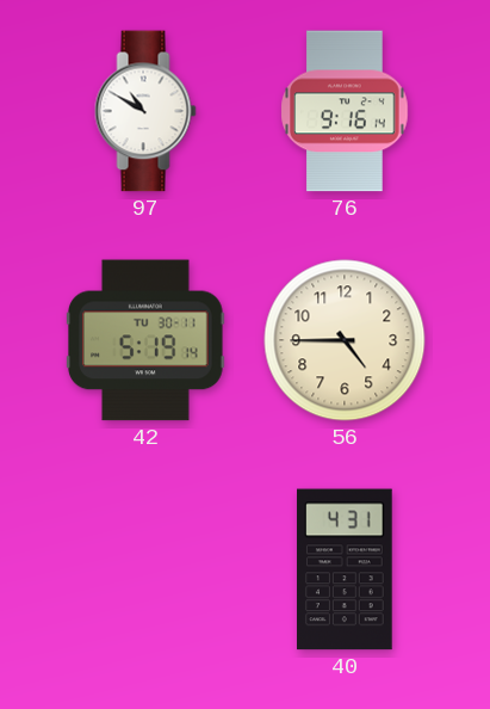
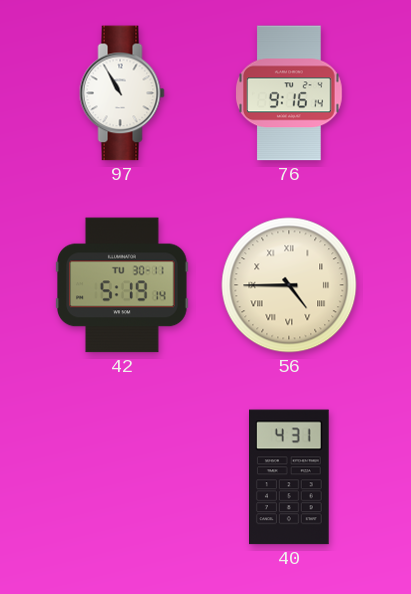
97: 10:50 -> 10:55 (122, 93)
56 numerals: Arabic -> Roman (289, 285)
